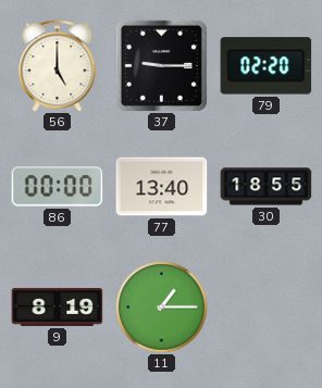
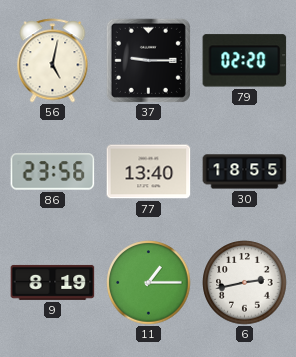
56: 5:00 -> 5:02 (53, 61)
86: 00:00 -> 23:56 (53, 172)
6: none -> 2:43 (245, 283)
